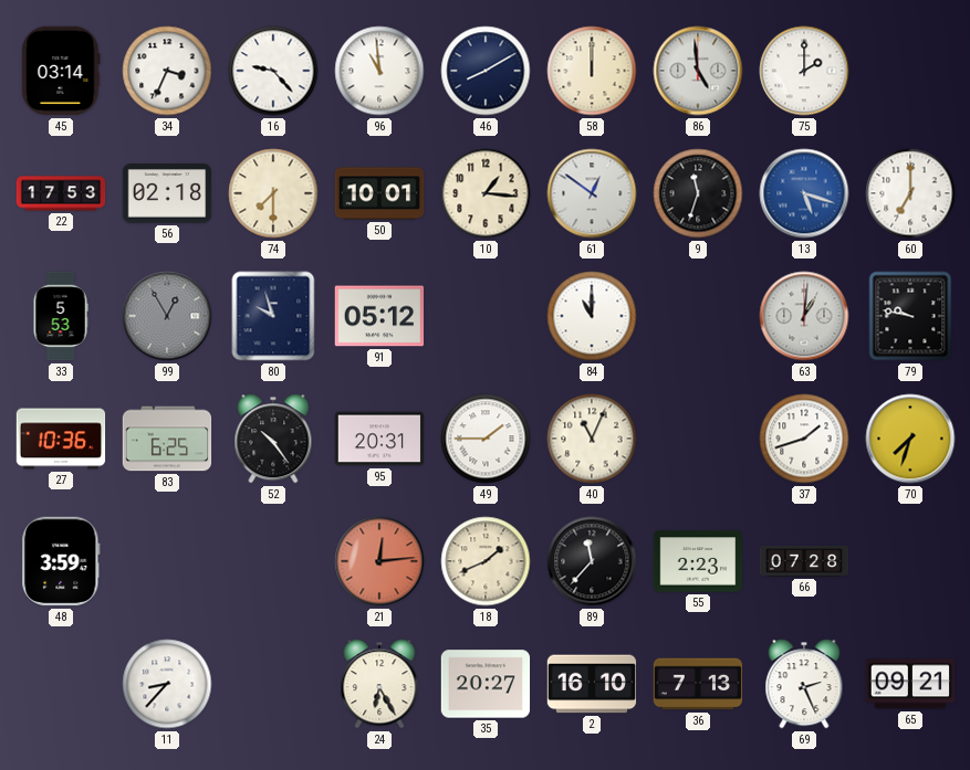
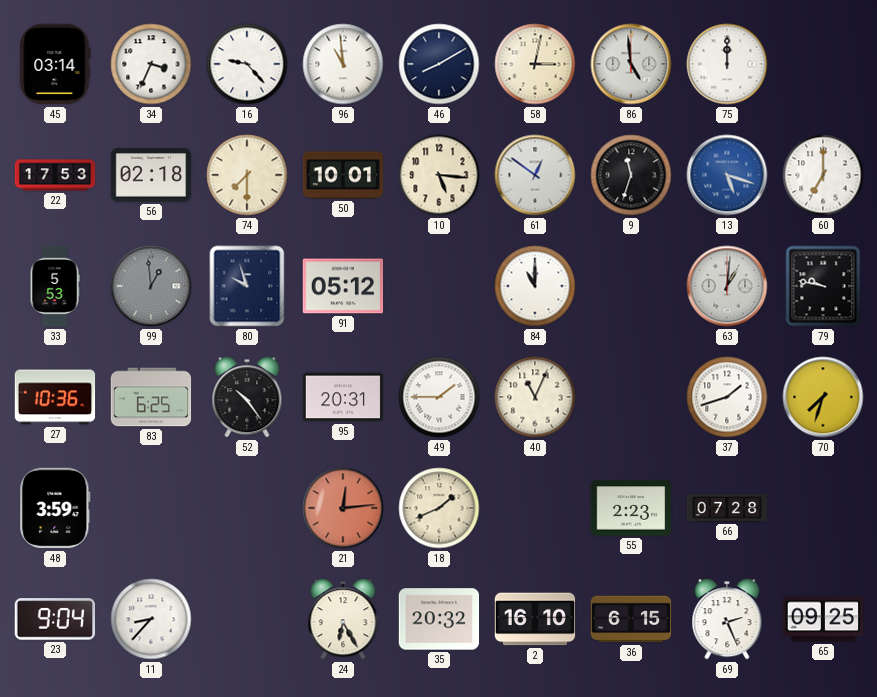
58: 12:00 -> 3:02 (535, 64)
75: 2:00 -> 12:00 (727, 64)
10: 1:16 -> 5:16 (439, 175)
99: 12:55 -> 12:59 (151, 286)
89: 11:37 -> none (592, 561)
23: none -> 9:04 (55, 619)
35: 20:27 -> 20:32 (439, 619)
36: 7:13 -> 6:15 (631, 619)
65: 09:21 -> 09:25 (823, 619)
